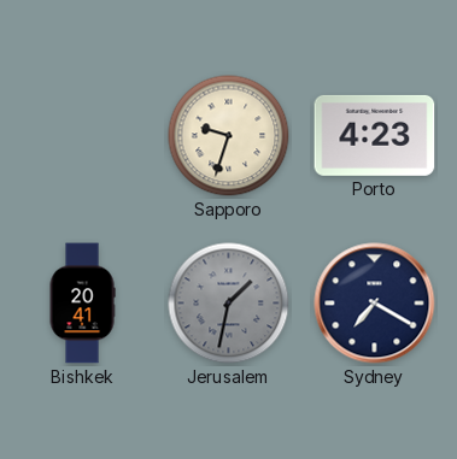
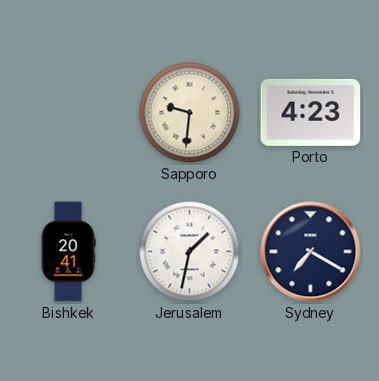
Sapporo: 9:33 -> 9:31 (190, 113)
Jerusalem dial: grey -> white (190, 252)
